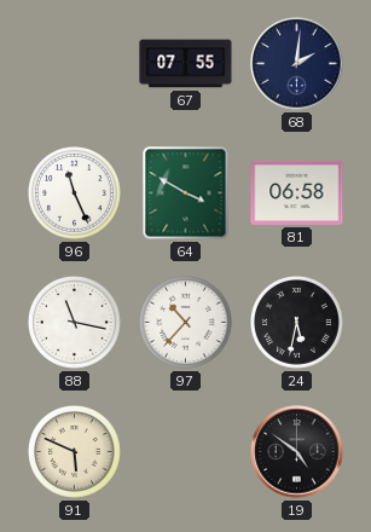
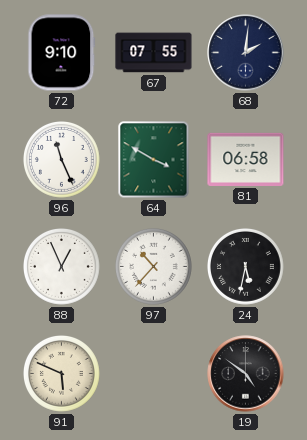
72: none -> 9:10 (62, 53)
88: 11:17 -> 12:56 (62, 267)
